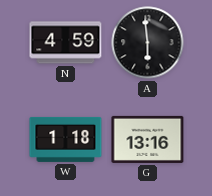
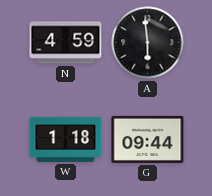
G: 13:16 -> 09:44 (148, 139)
